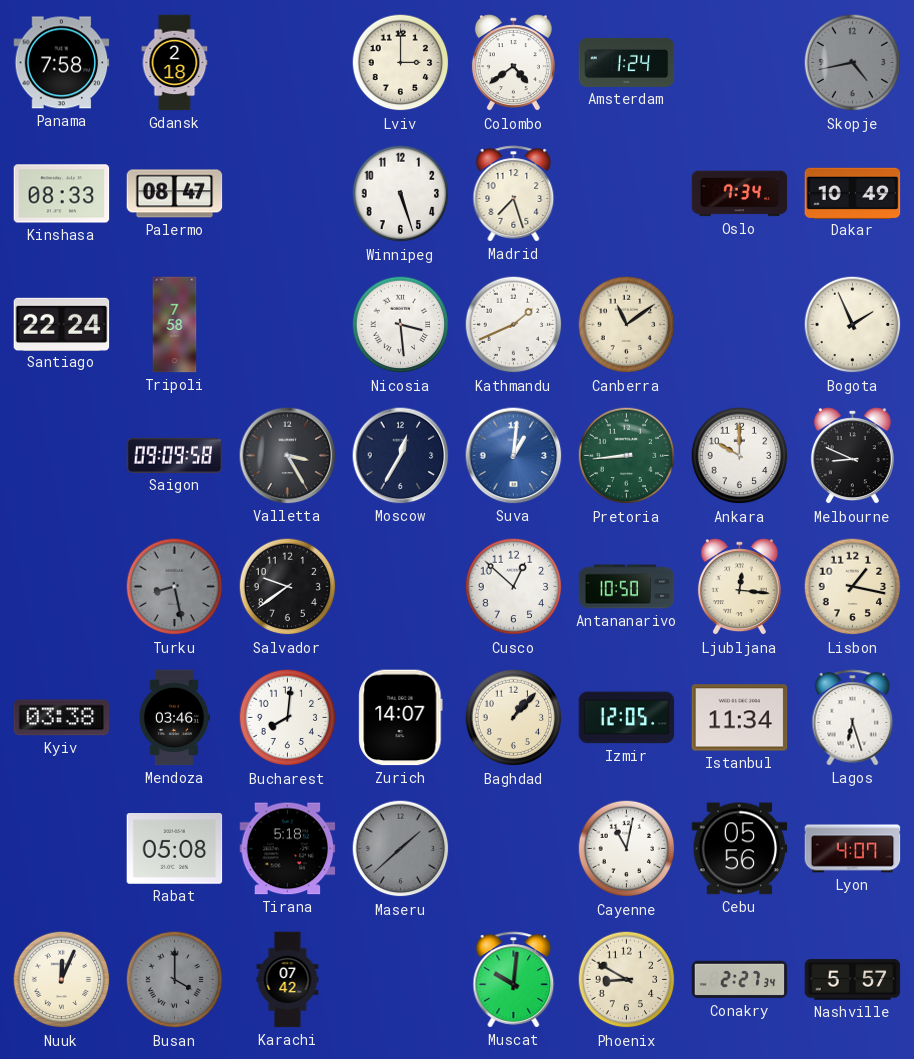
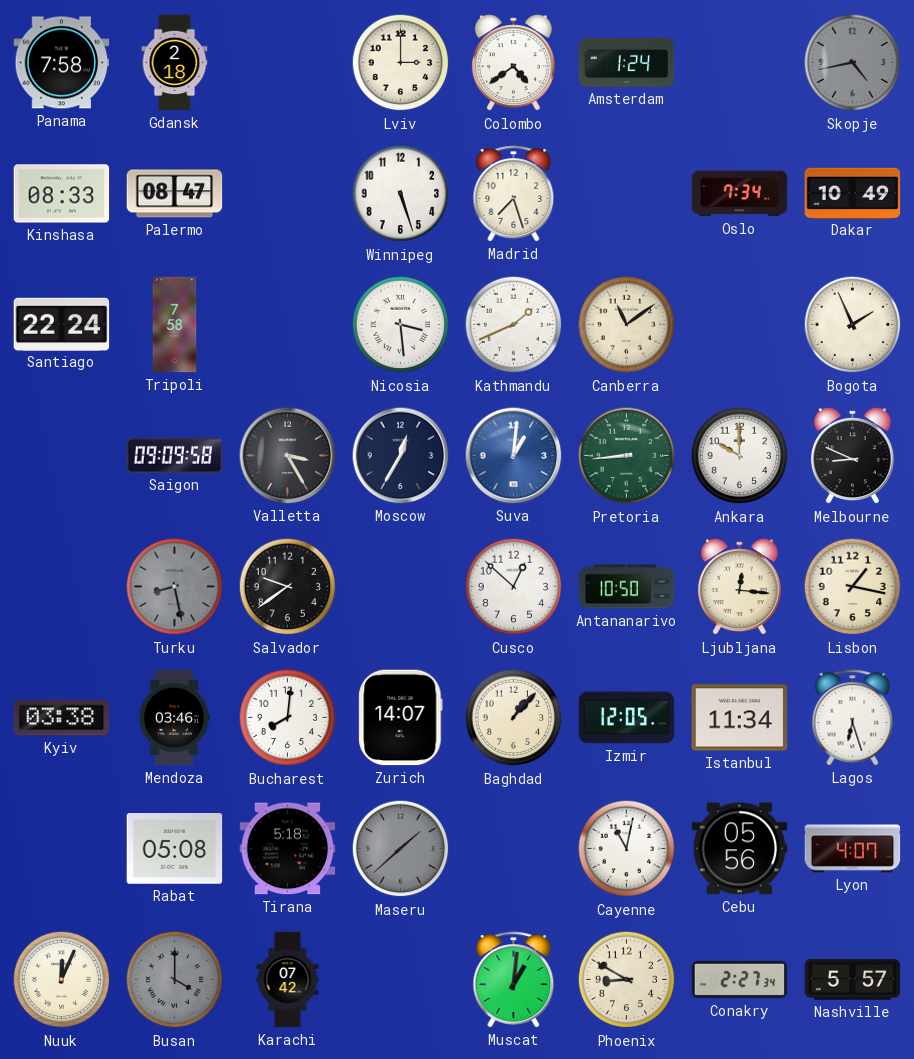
Muscat: 10:01 -> 1:01 (514, 980)
